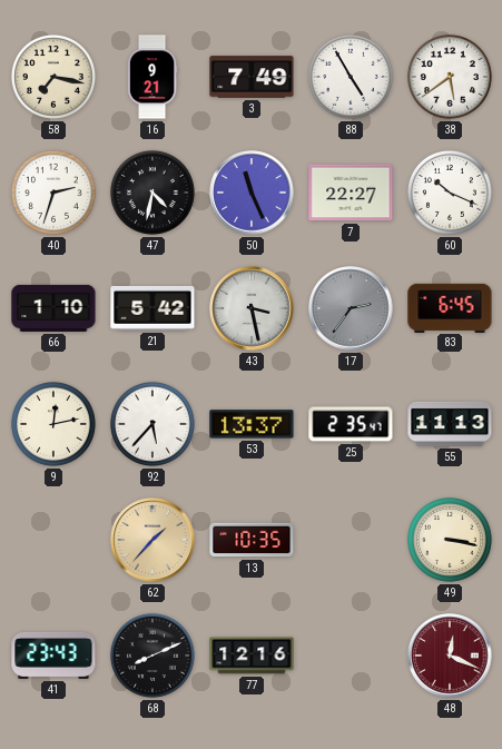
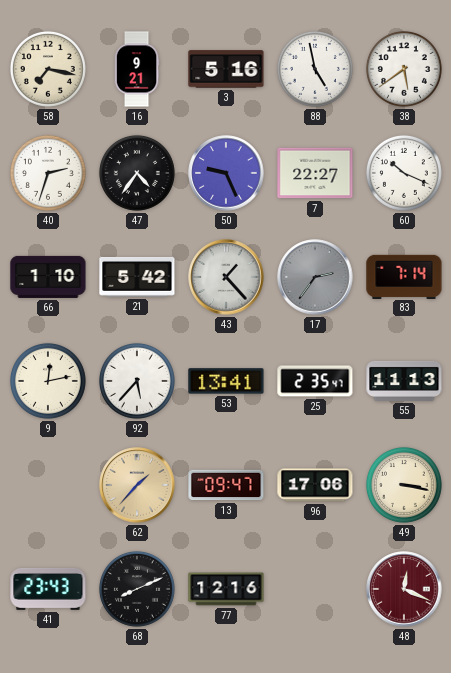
3: 7:49 -> 5:16 (226, 69)
88: 4:55 -> 4:58 (315, 69)
47: 4:32 -> 4:36 (137, 173)
50: 11:26 -> 9:26 (226, 173)
43: 3:28 -> 1:23 (226, 277)
83: 6:45 -> 7:14 (404, 276)
53: 13:37 -> 13:41 (226, 381)
13: 10:35 -> 09:47 (226, 485)
96: none -> 17:06 (315, 485)
